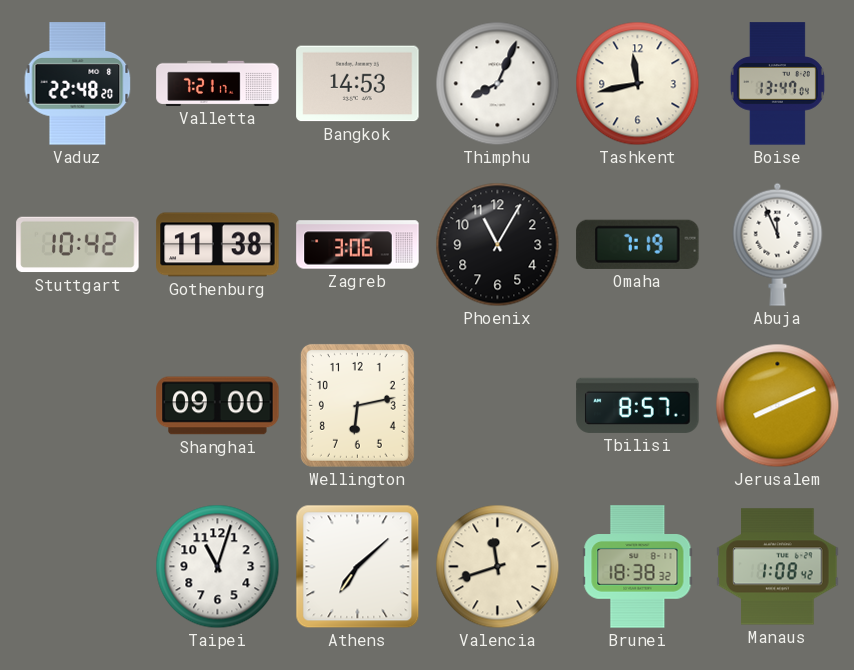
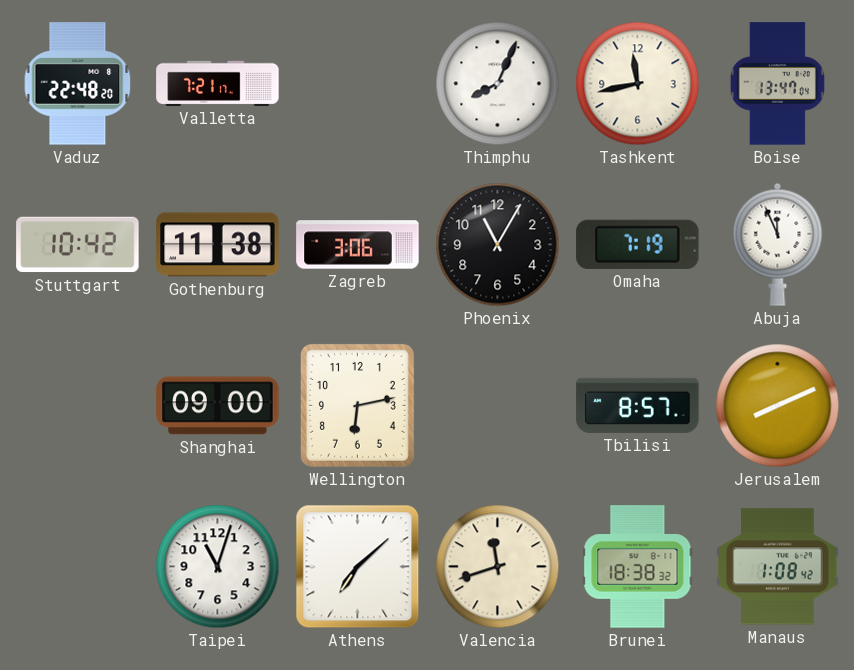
Bangkok: 14:53 -> none (358, 84)
